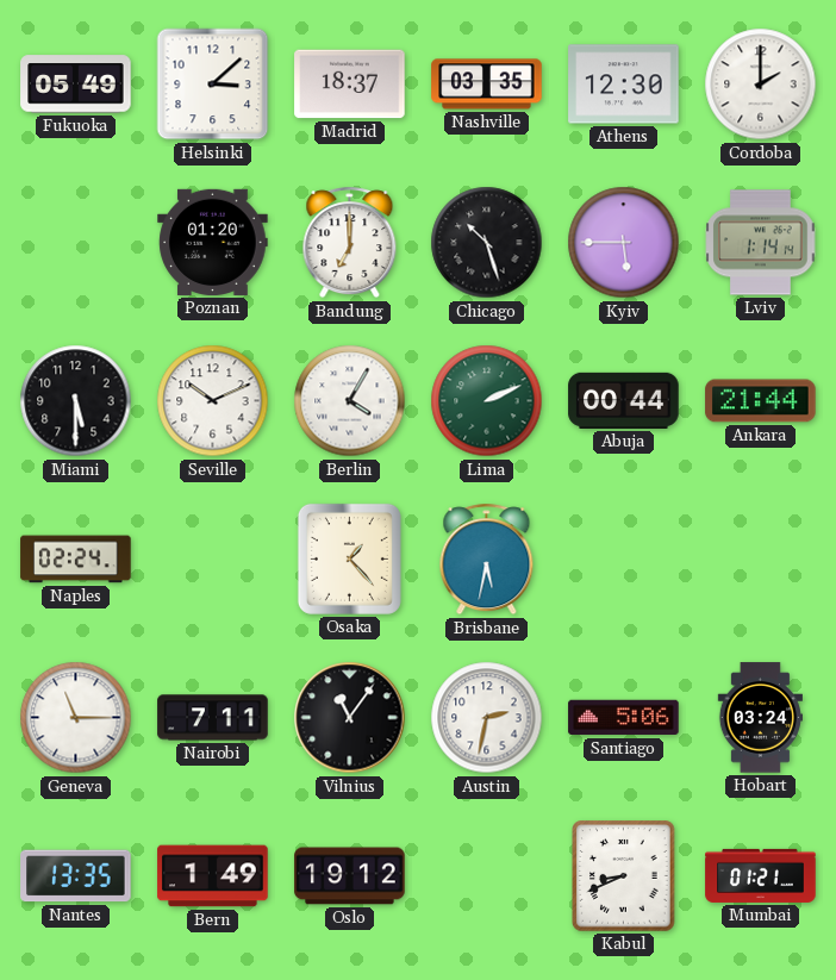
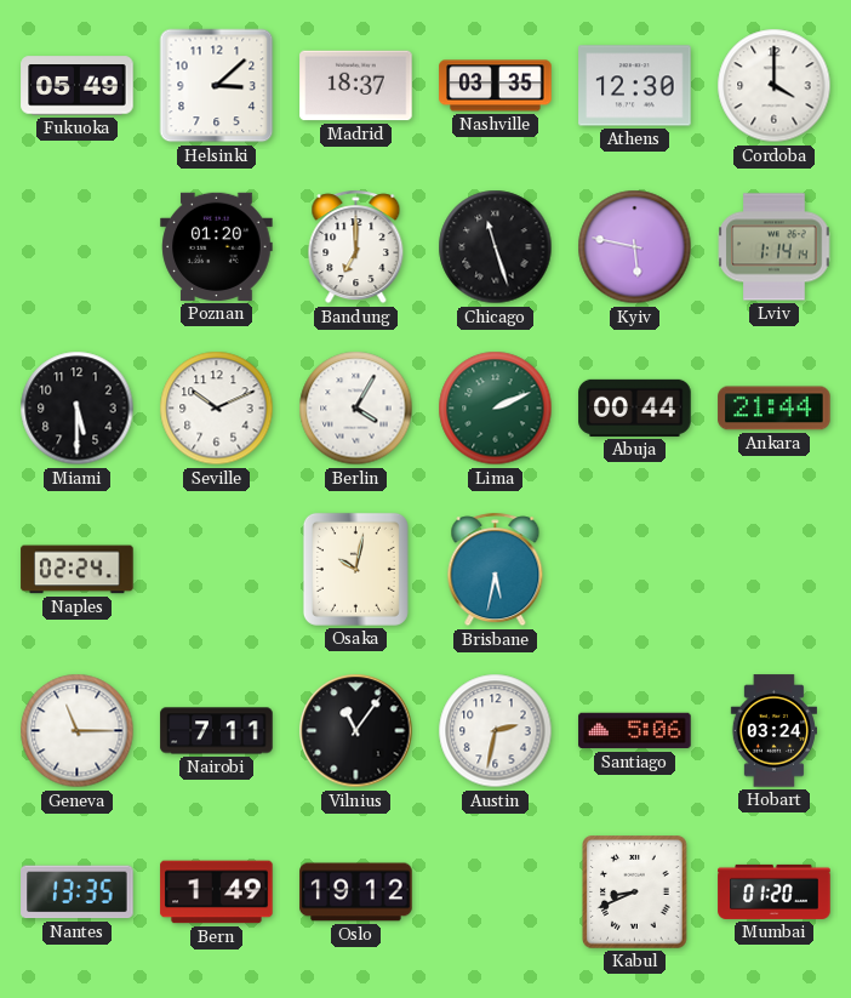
Cordoba: 2:00 -> 4:00 (775, 86)
Chicago: 10:27 -> 11:27 (496, 247)
Kyiv: 5:45 -> 5:47 (635, 247)
Osaka: 1:23 -> 10:02 (355, 569)
Mumbai: 01:21 -> 01:20 (775, 891)
